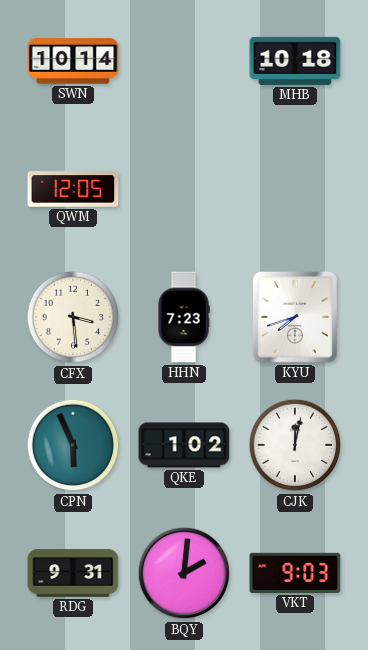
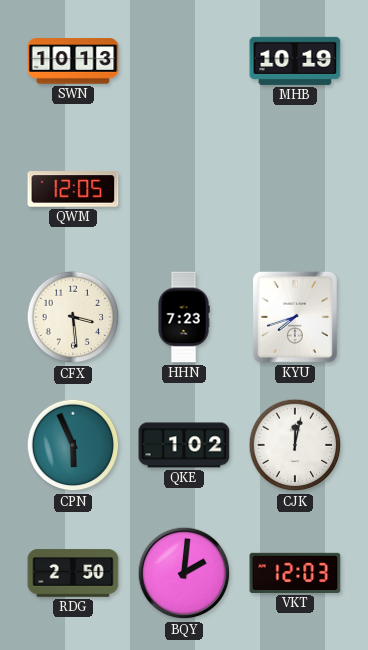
SWN: 10:14 -> 10:13 (73, 61)
MHB: 10:18 -> 10:19 (295, 61)
RDG: 9:31 -> 2:50 (73, 573)
VKT: 9:03 -> 12:03 (295, 573)
